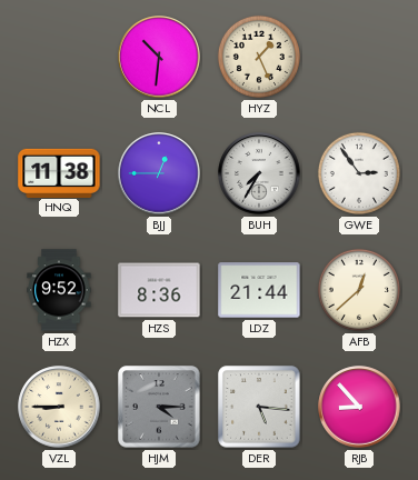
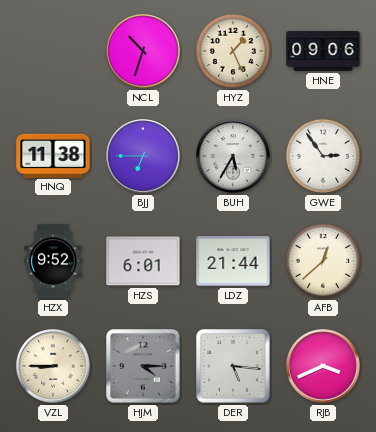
NCL: 10:31 -> 10:33 (143, 51)
HNE: none -> 09:06 (323, 51)
BJJ: 12:45 -> 6:45 (143, 156)
BUH: 7:35 -> 5:35 (233, 156)
HZS: 8:36 -> 6:01 (143, 261)
RJB: 8:53 -> 3:41 (323, 366)
